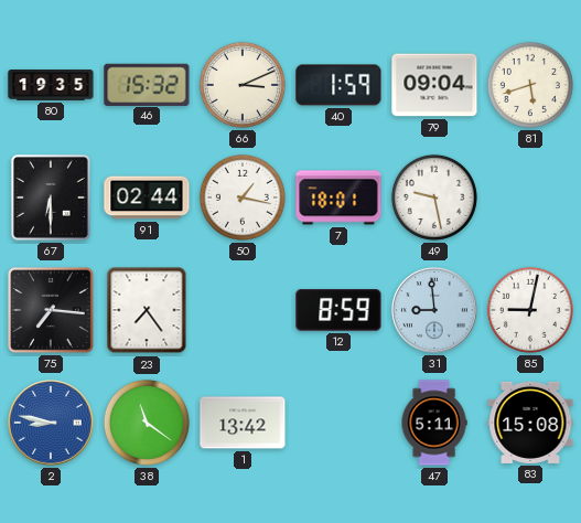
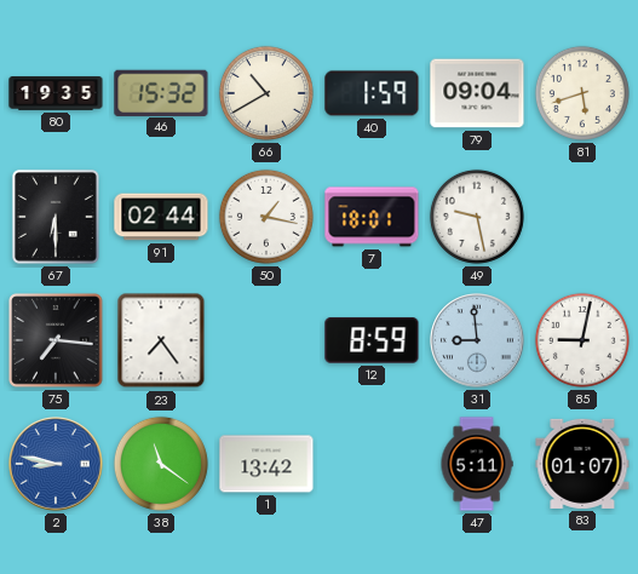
66: 3:11 -> 10:40 (266, 93)
83: 15:08 -> 01:07 (582, 464)
